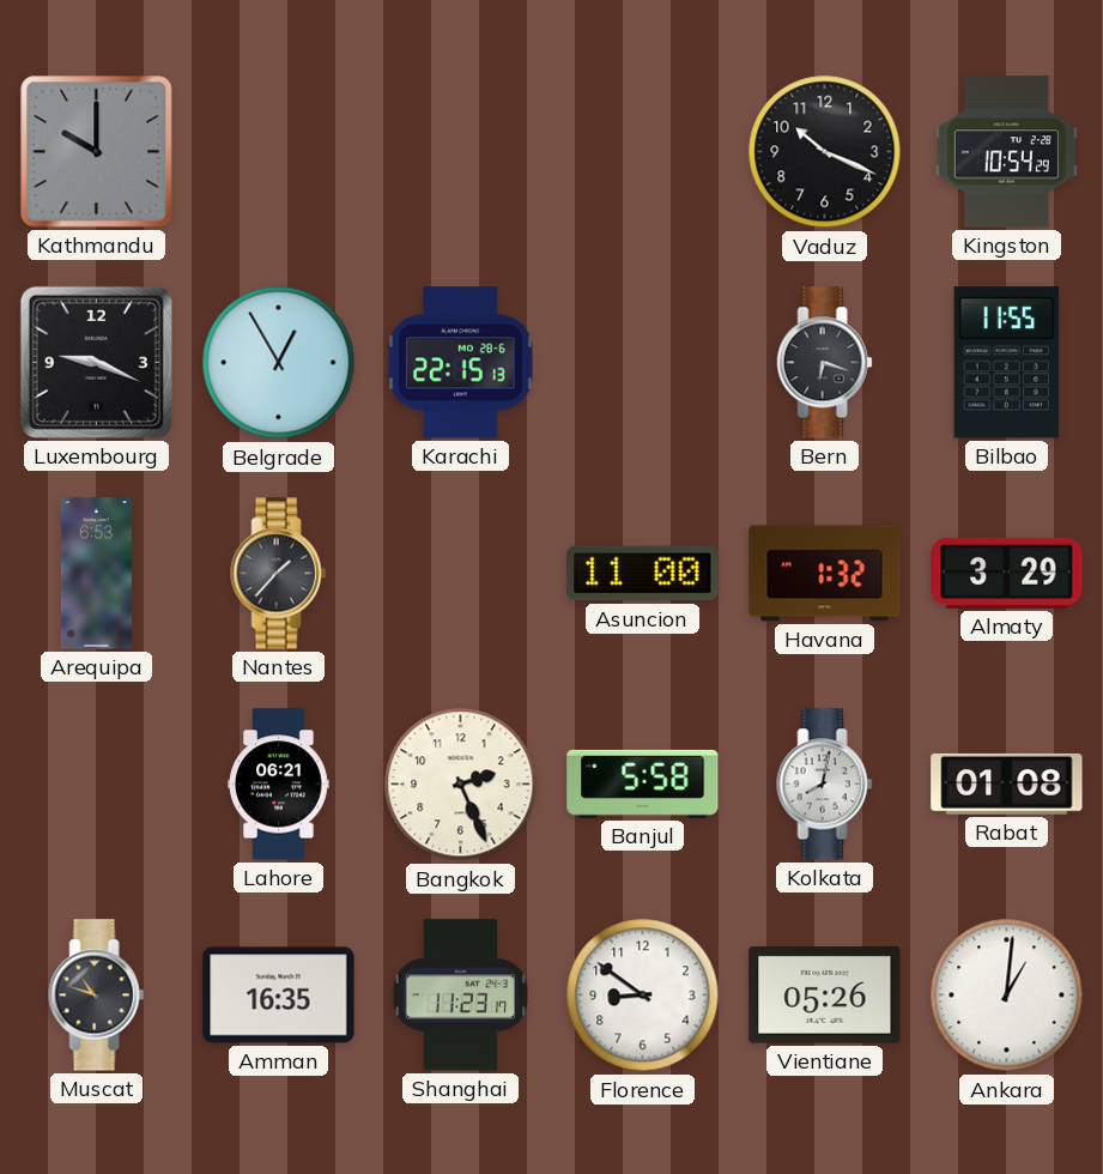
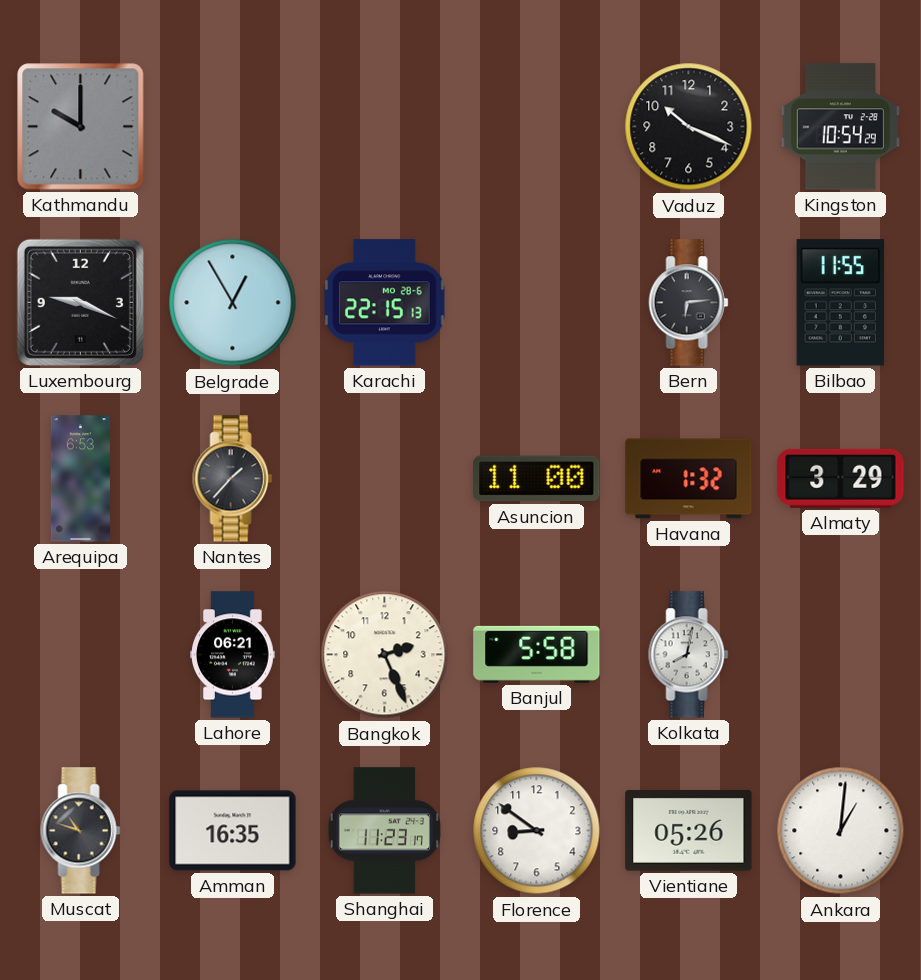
Bern: 6:18 -> 6:14 (689, 303)
Rabat: 01:08 -> none (1007, 783)
